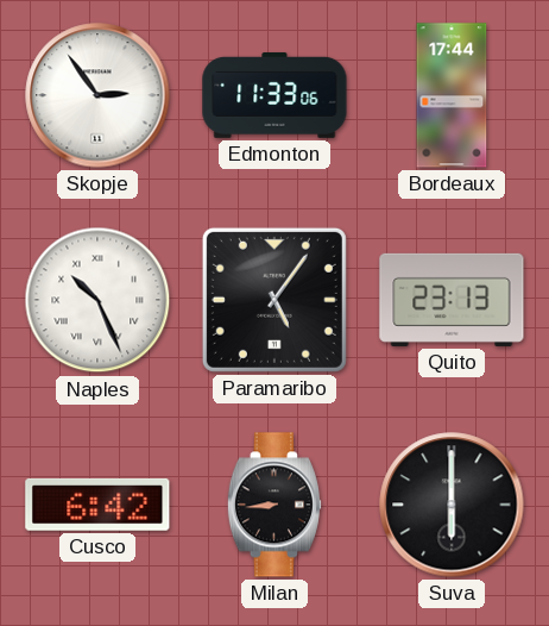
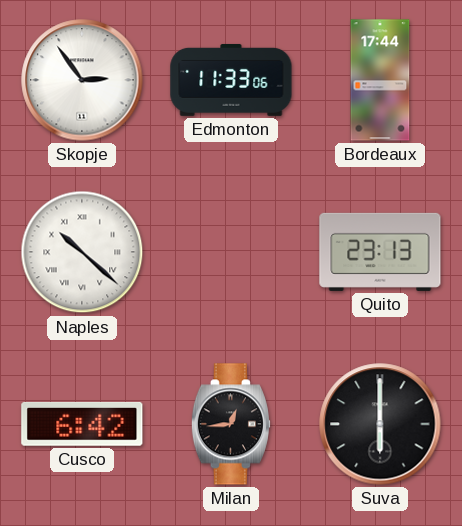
Naples: 10:26 -> 10:22 (82, 252)
Paramaribo: 5:06 -> none (274, 300)
Milan: 8:44 -> 12:44 (231, 424)
